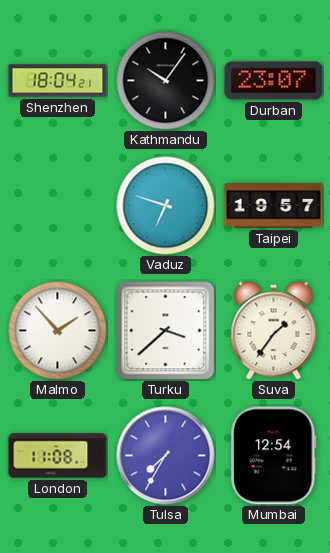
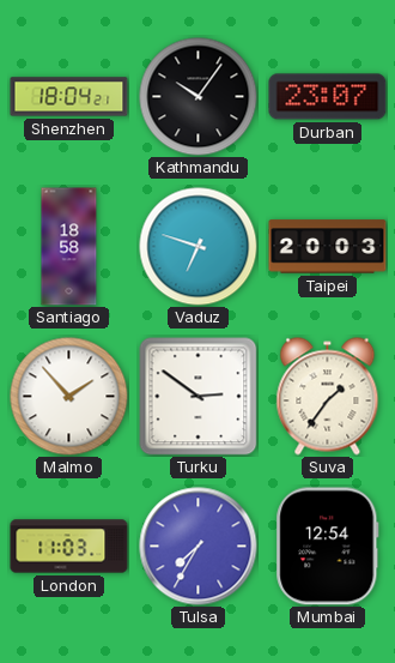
Santiago: none -> 18:58 (69, 247)
Taipei: 19:57 -> 20:03 (328, 247)
Turku: 3:38 -> 2:51 (197, 396)
London: 11:08 -> 11:03 (69, 547)
